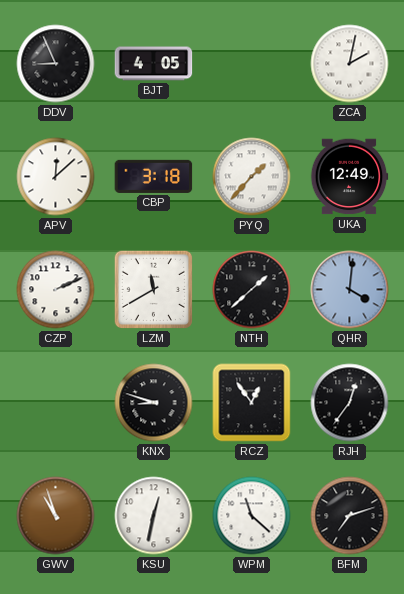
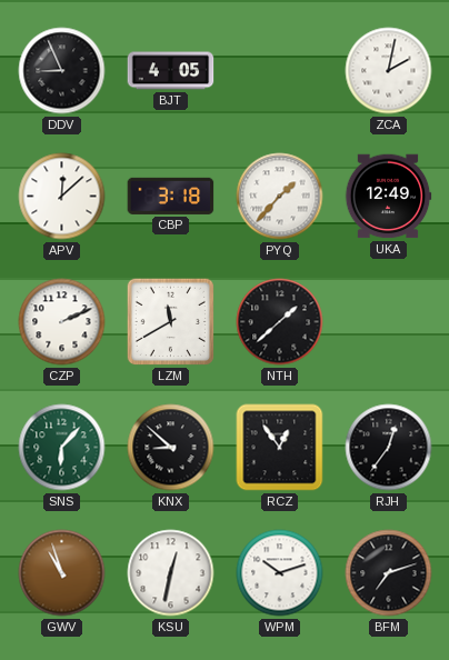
QHR: 4:01 -> none (350, 290)
SNS: none -> 6:07 (62, 448)
KNX: 8:48 -> 8:52 (171, 448)
WPM: 11:22 -> 10:12 (280, 573)
